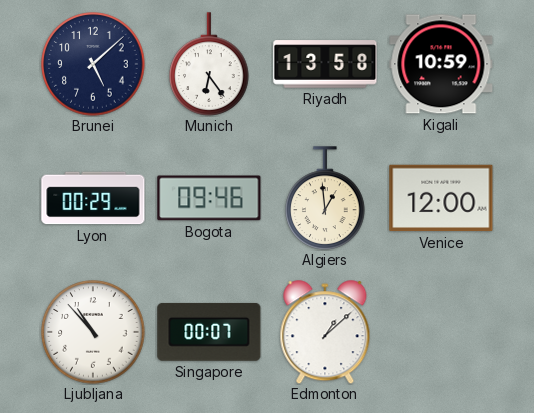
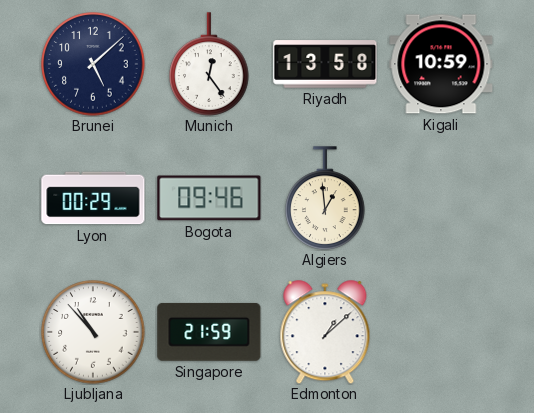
Munich: 6:24 -> 12:24 (209, 64)
Venice: 12:00 -> none (441, 198)
Singapore: 00:07 -> 21:59 (209, 332)
